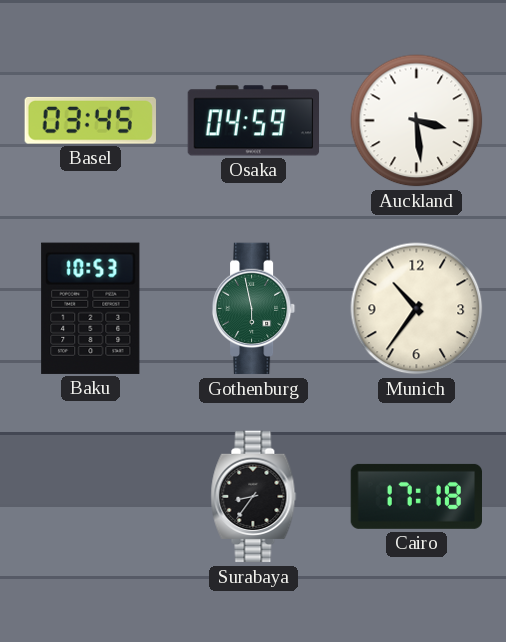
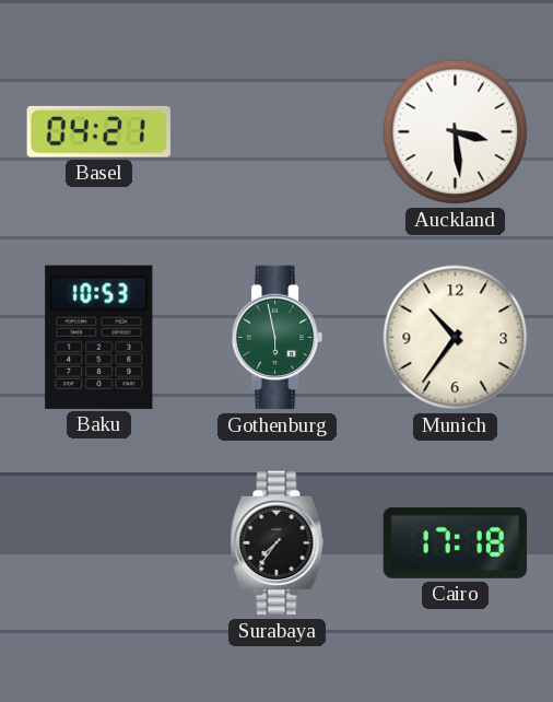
Basel: 03:45 -> 04:21 (98, 131)
Osaka: 04:59 -> none (254, 121)
Surabaya: 8:36 -> 7:36 (278, 543)
